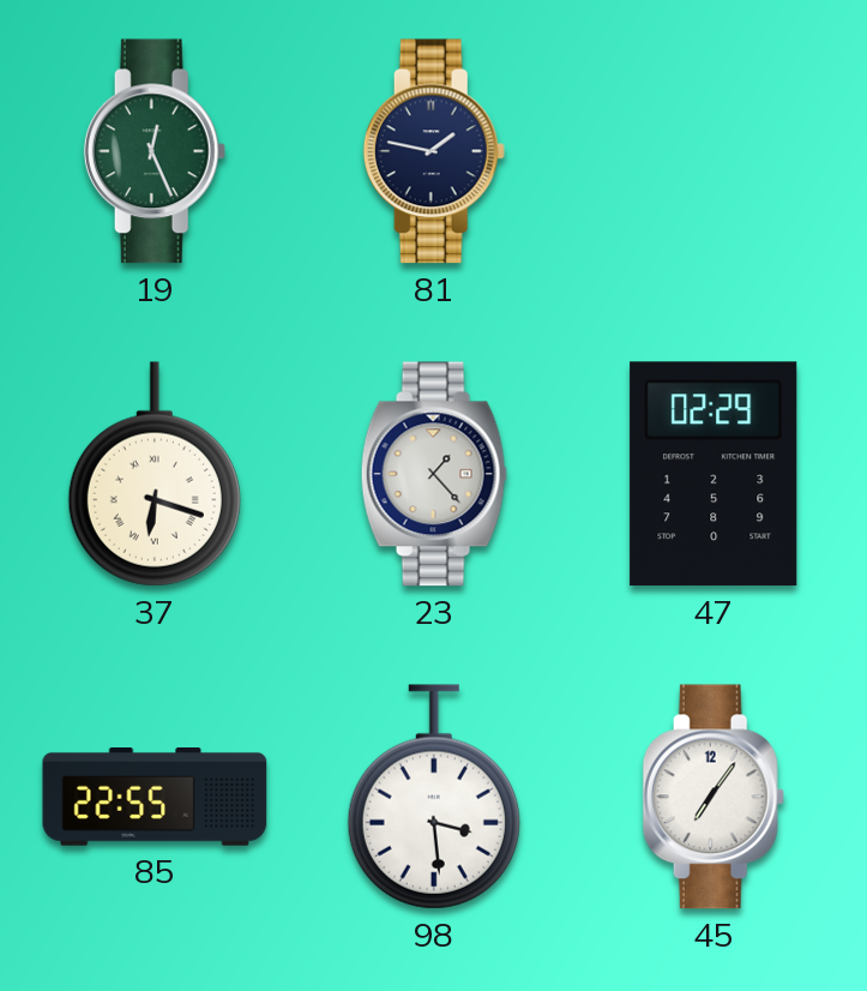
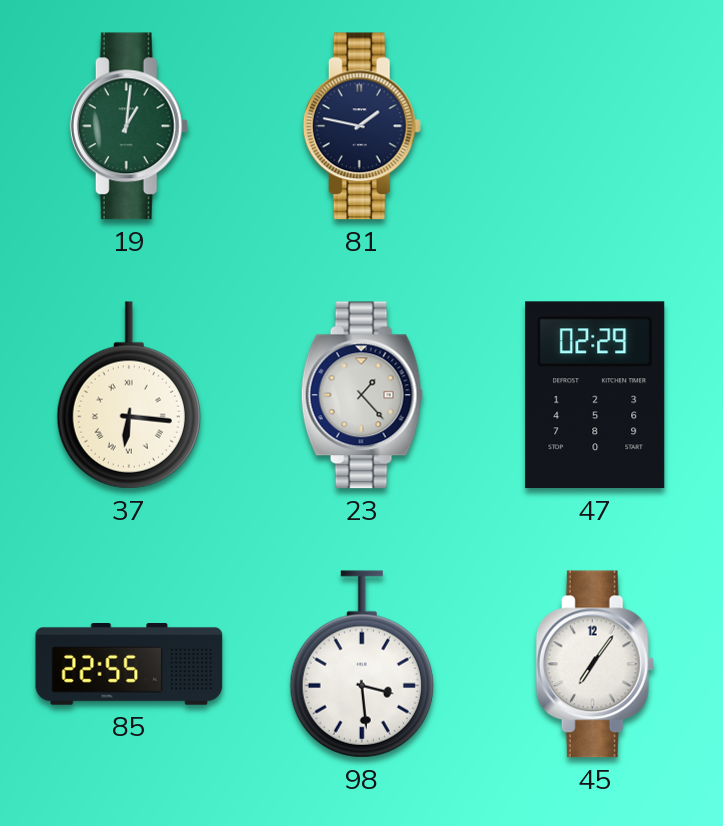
19: 12:26 -> 1:01 (129, 126)
37: 6:18 -> 6:16 (129, 395)
